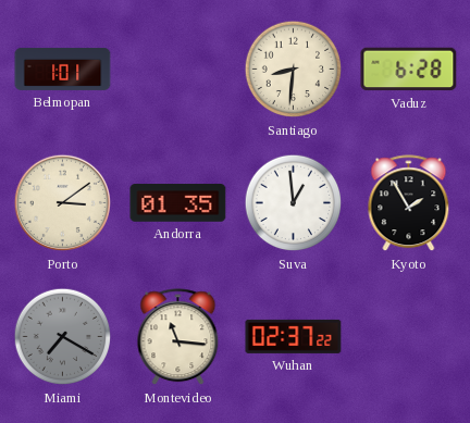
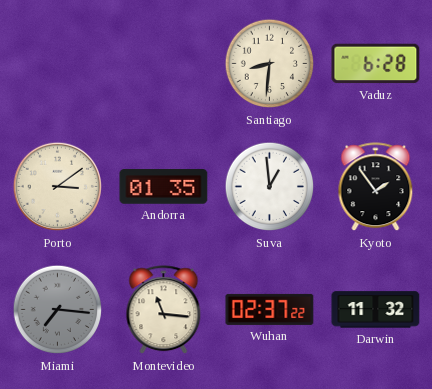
Belmopan: 1:01 -> none (63, 69)
Kyoto: 1:55 -> 1:54 (376, 187)
Miami: 7:20 -> 7:16 (58, 310)
Darwin: none -> 11:32 (376, 310)
